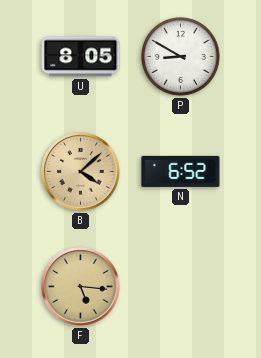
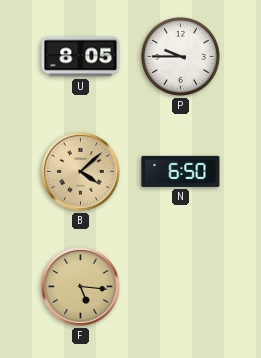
P: 8:50 -> 9:45 (180, 56)
N: 6:52 -> 6:50 (181, 171)
